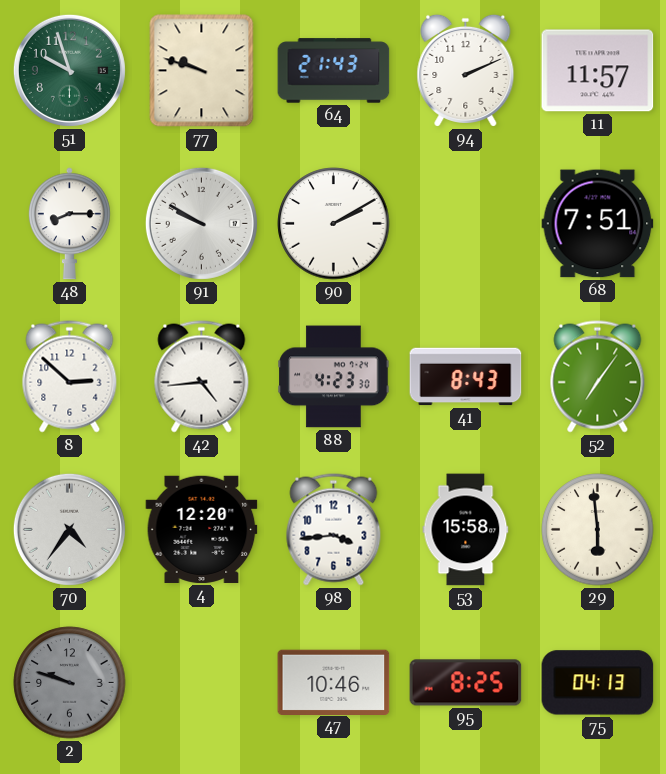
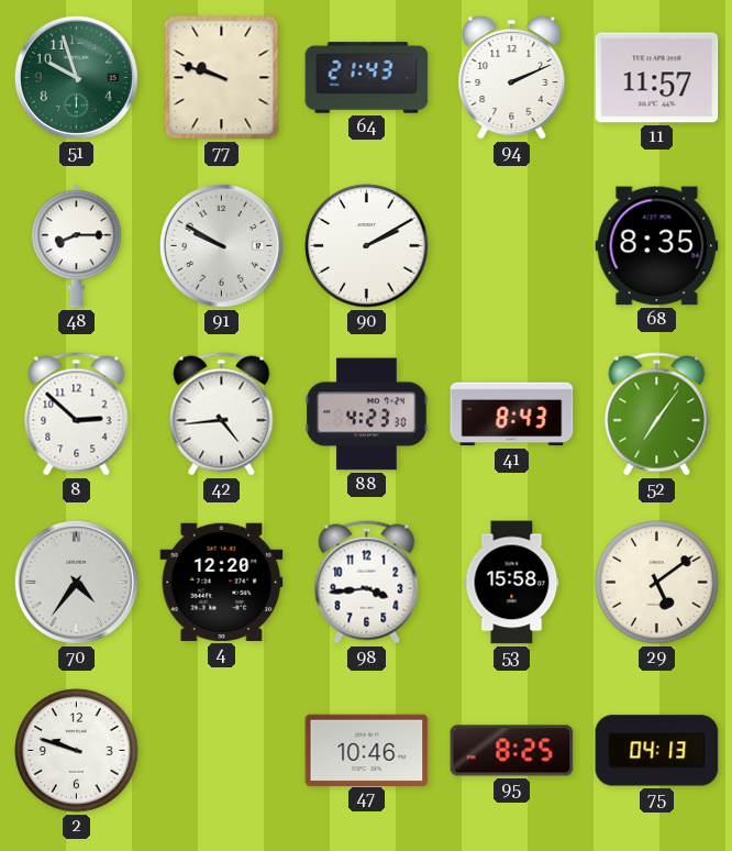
68: 7:51 -> 8:35 (657, 246)
29: 5:59 -> 5:09 (657, 583)
2 dial: grey -> white (77, 751)
